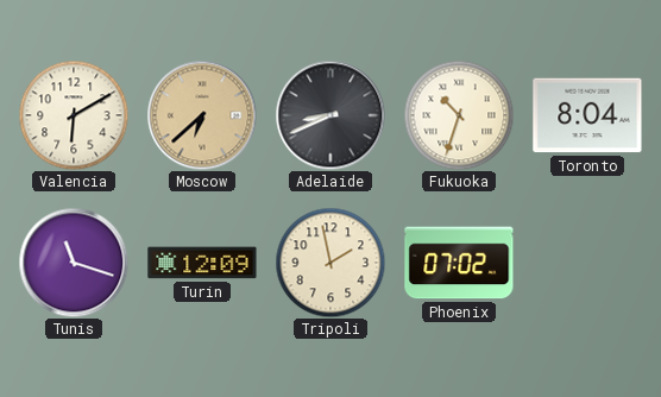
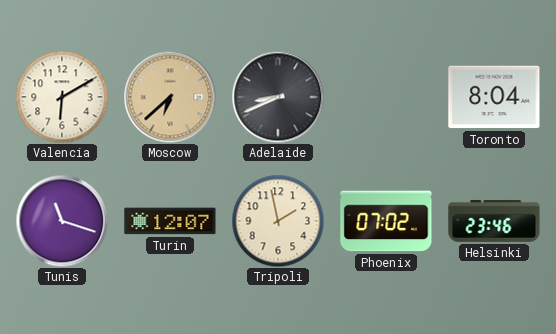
Fukuoka: 10:33 -> none (459, 115)
Turin: 12:09 -> 12:07 (170, 221)
Helsinki: none -> 23:46 (494, 221)
